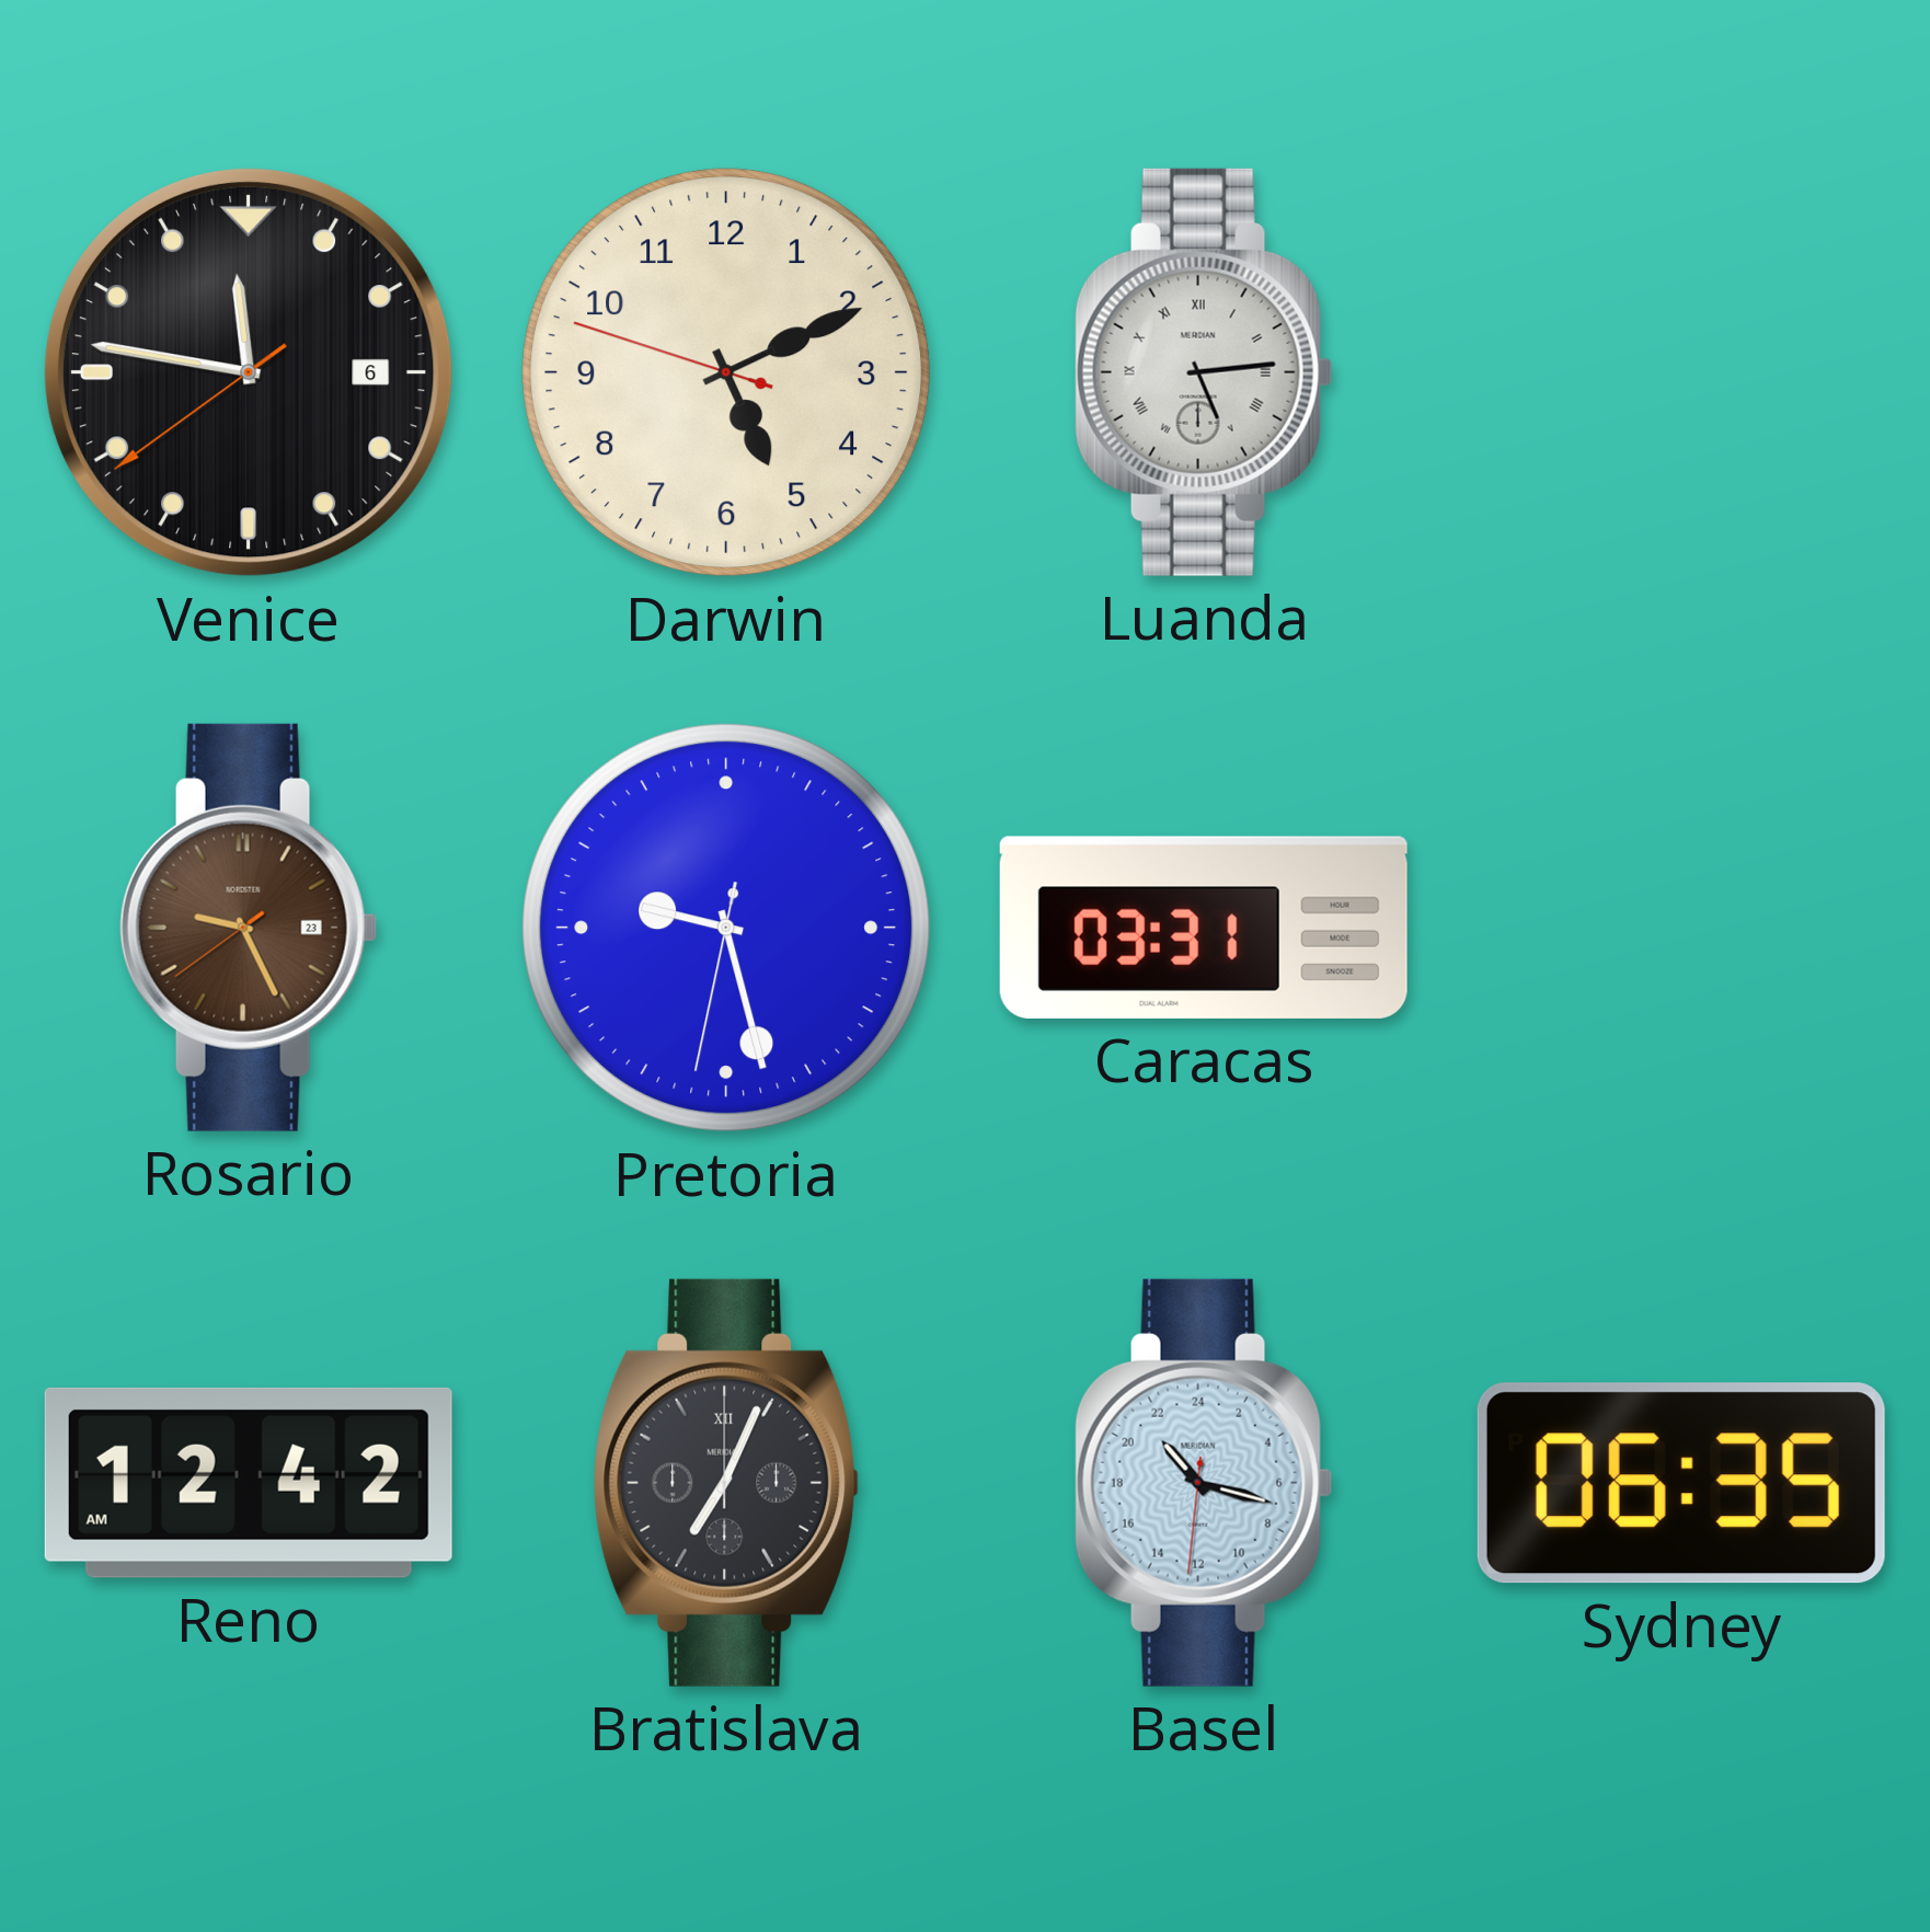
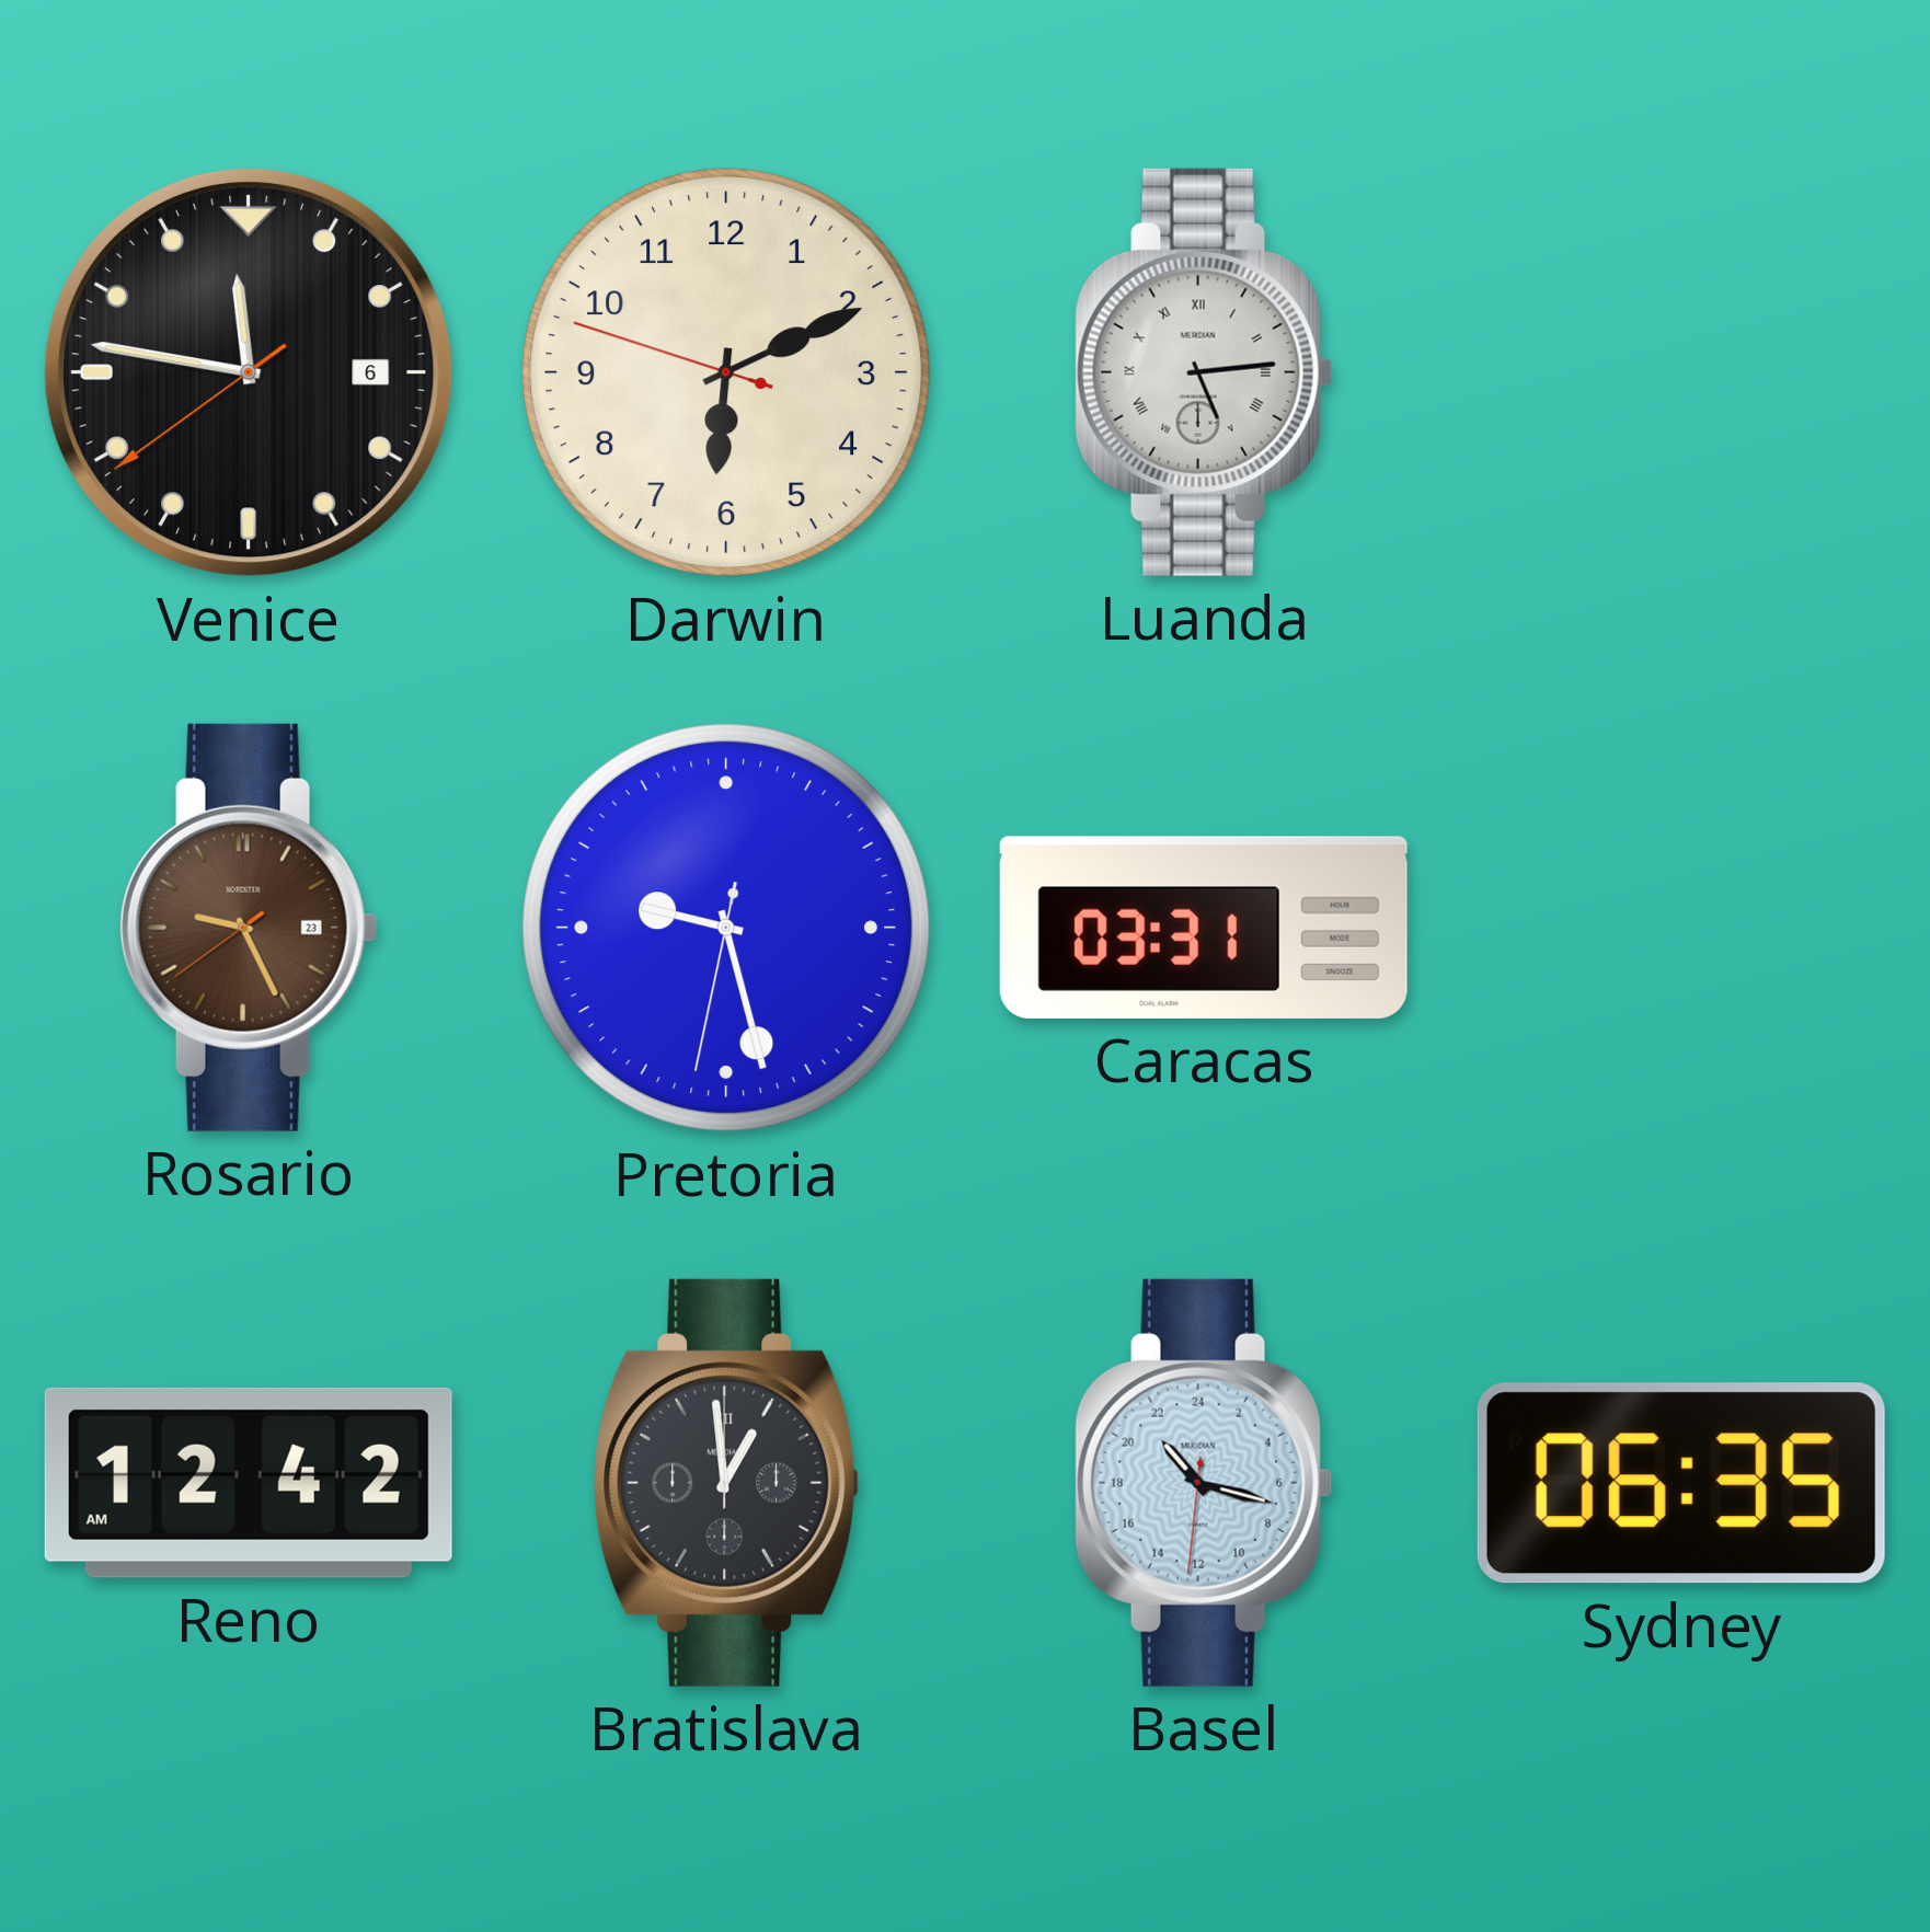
Darwin: 5:10 -> 6:10 (726, 372)
Bratislava: 7:04 -> 12:59 (726, 1483)
